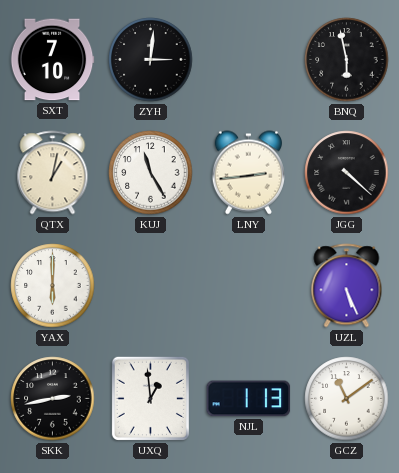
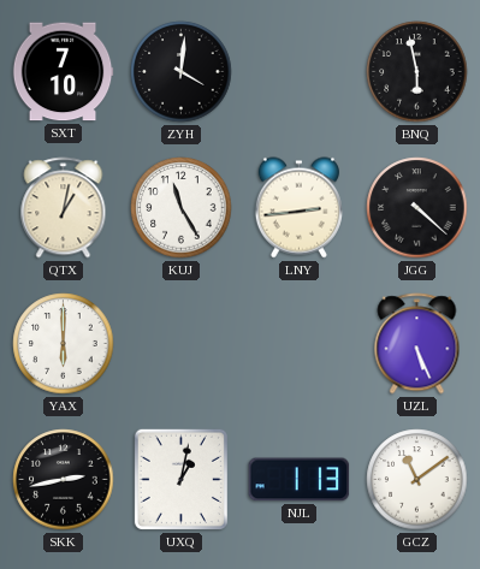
ZYH: 3:01 -> 4:01 (182, 72)
UXQ: 12:59 -> 1:02 (180, 479)
